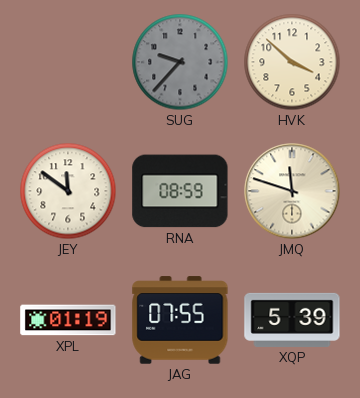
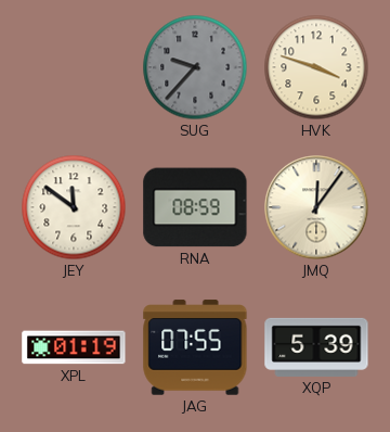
HVK: 3:52 -> 3:48 (316, 67)
JMQ: 11:48 -> 12:06 (316, 207)
